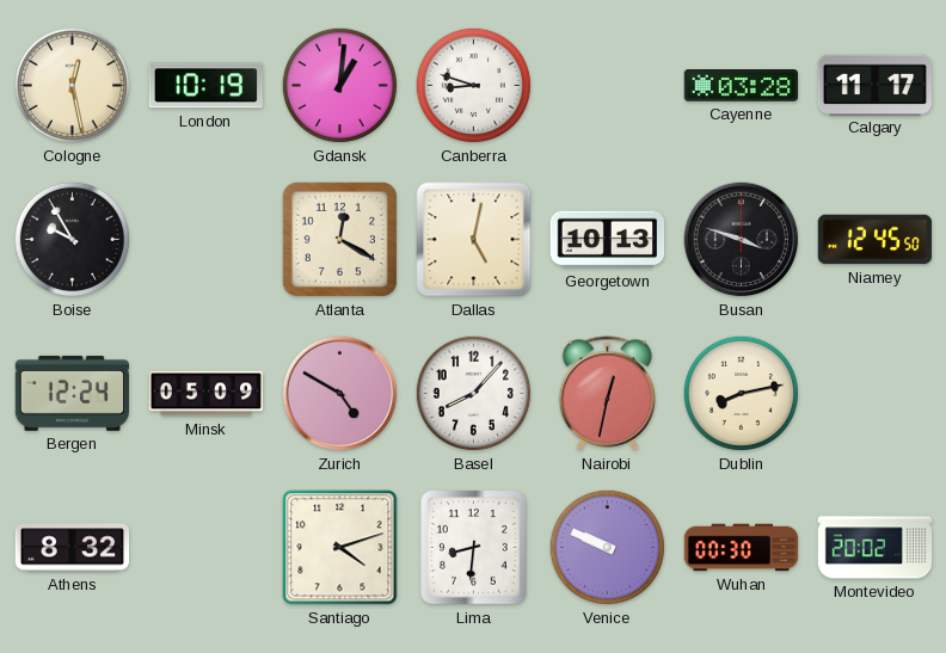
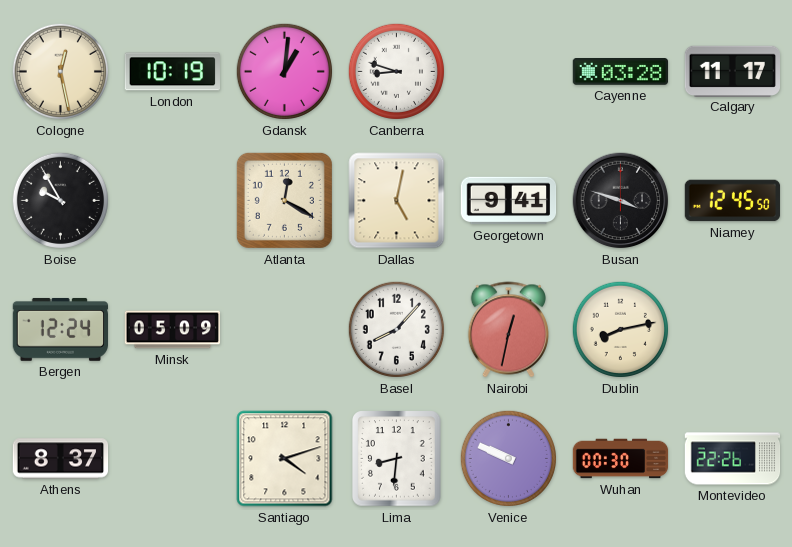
Georgetown: 10:13 -> 9:41 (509, 201)
Zurich: 4:50 -> none (340, 394)
Athens: 8:32 -> 8:37 (61, 459)
Montevideo: 20:02 -> 22:26 (733, 459)
